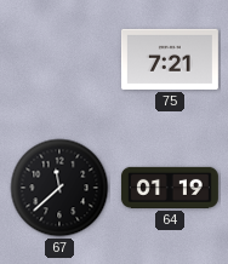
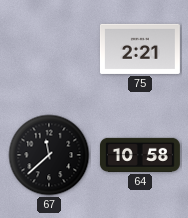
75: 7:21 -> 2:21 (140, 49)
64: 01:19 -> 10:58 (140, 155)
